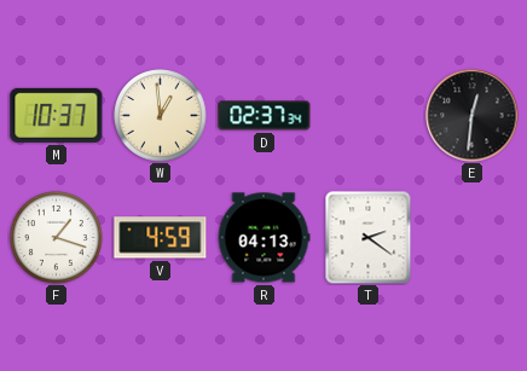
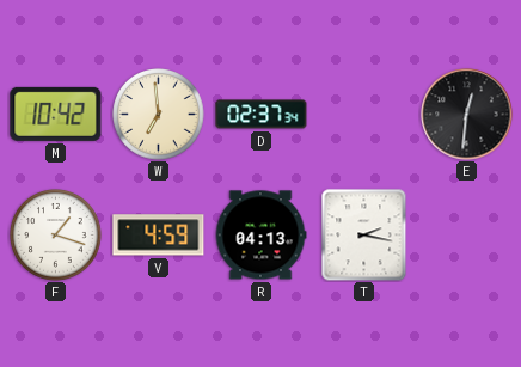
M: 10:37 -> 10:42 (56, 114)
W: 12:59 -> 6:59 (159, 115)
T: 2:21 -> 2:17 (364, 234)
